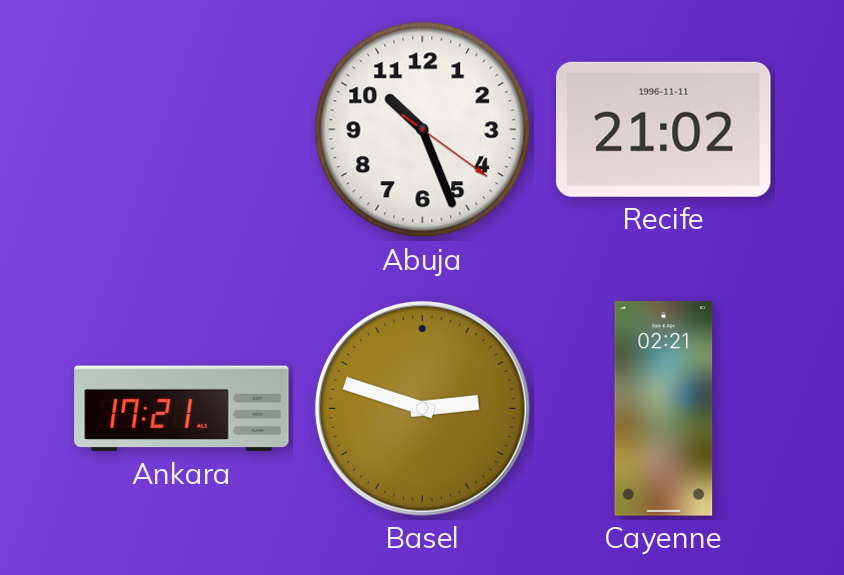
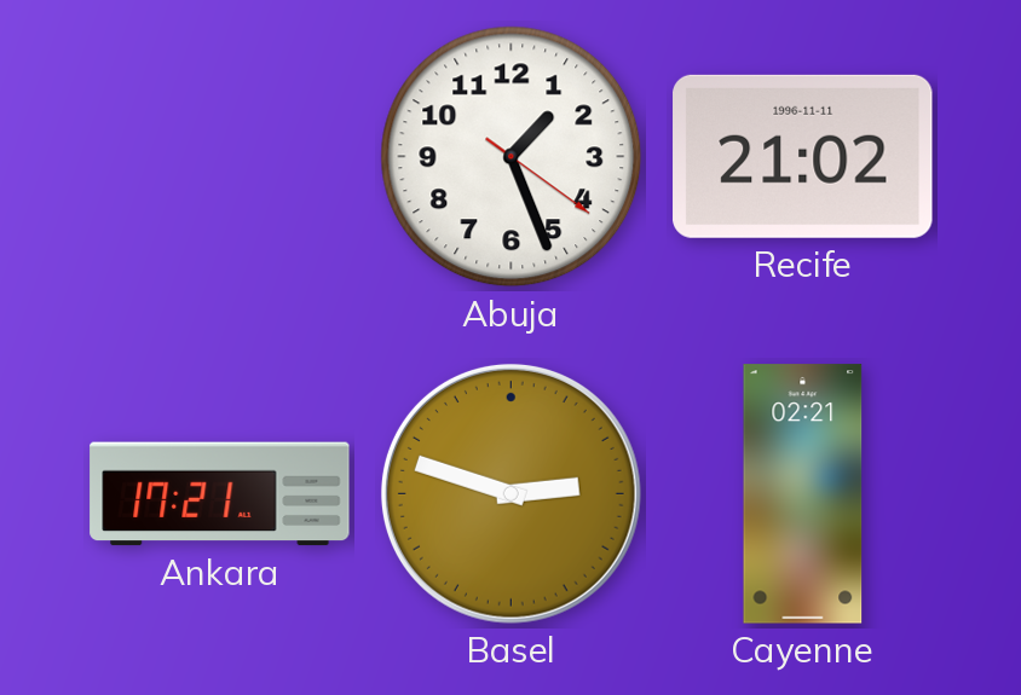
Abuja: 10:26 -> 1:26 (512, 157)
